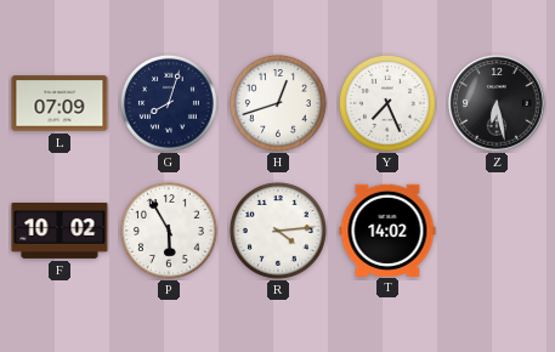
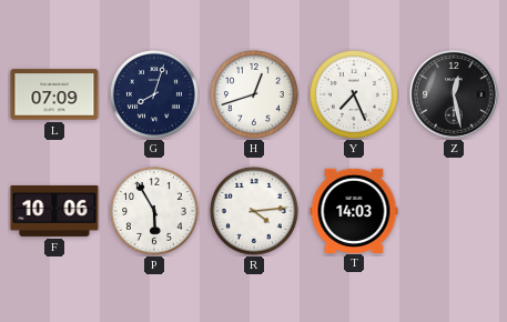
Z: 6:28 -> 12:28 (454, 94)
F: 10:02 -> 10:06 (54, 211)
T: 14:02 -> 14:03 (354, 210)
